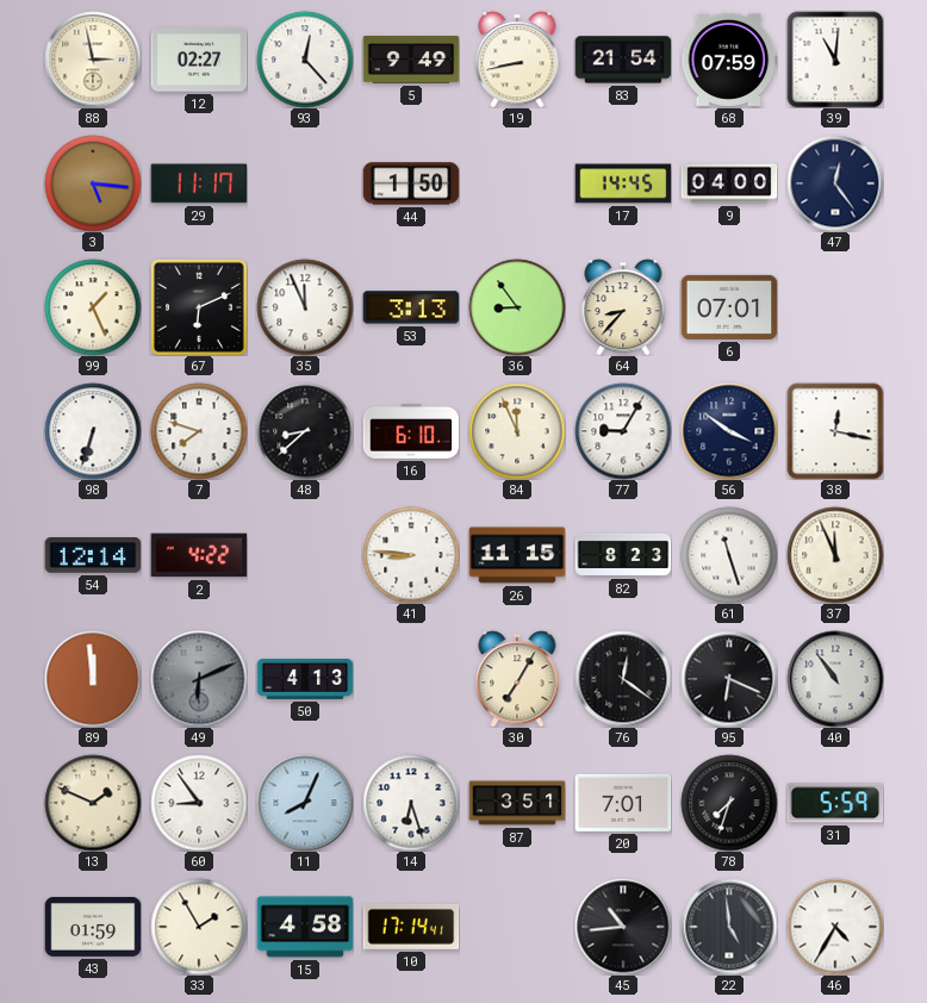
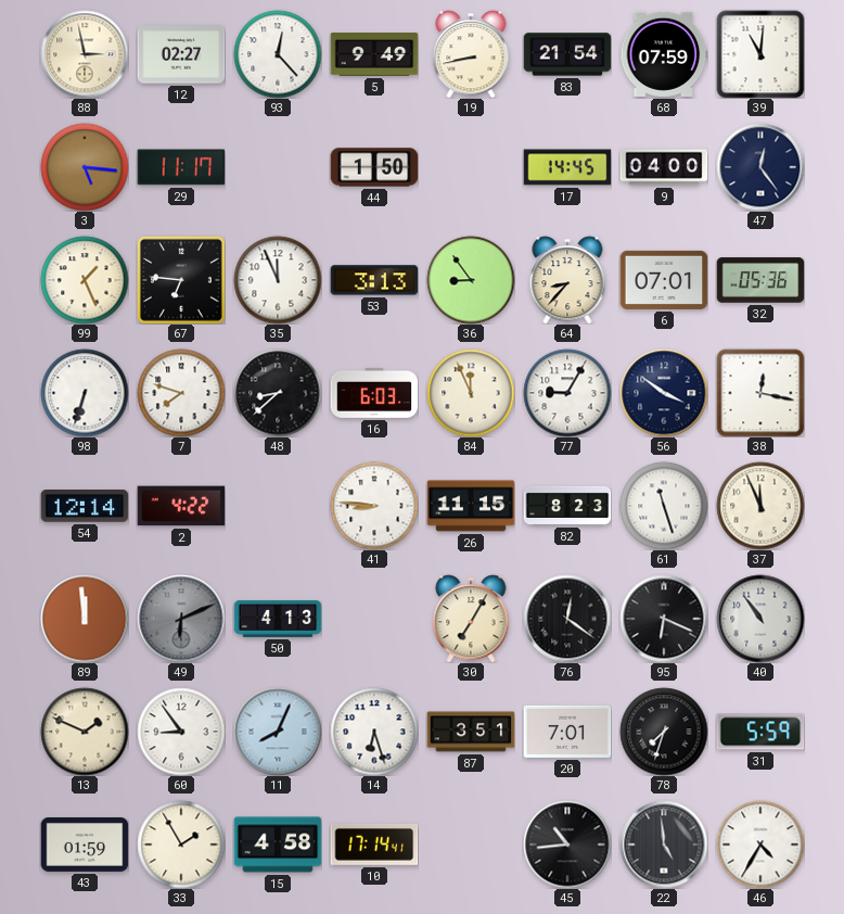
67: 6:11 -> 6:46 (181, 280)
32: none -> 05:36 (760, 280)
16: 6:10 -> 6:03 (374, 393)
